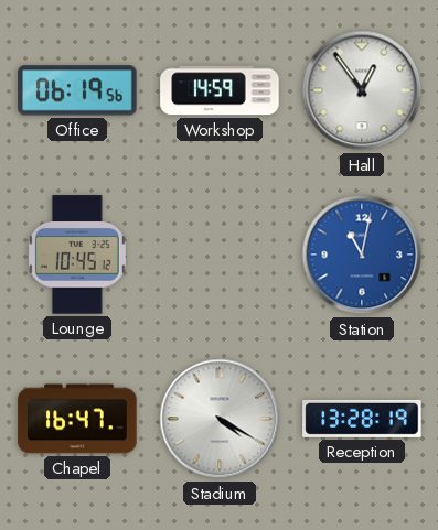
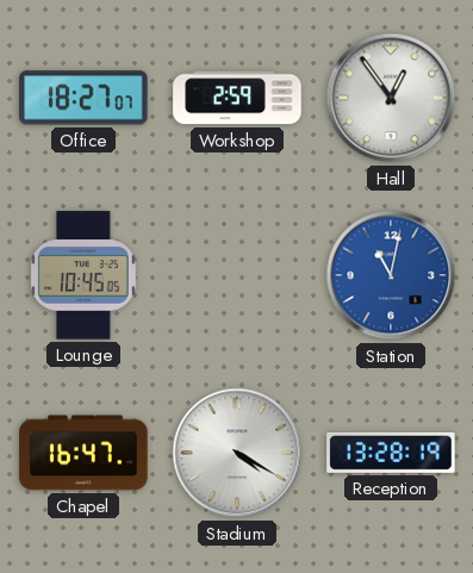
Office: 06:19 -> 18:27 (83, 98)
Workshop: 14:59 -> 2:59 (237, 98)
Lounge: 10:45:12 -> 10:45:05 (83, 275)
